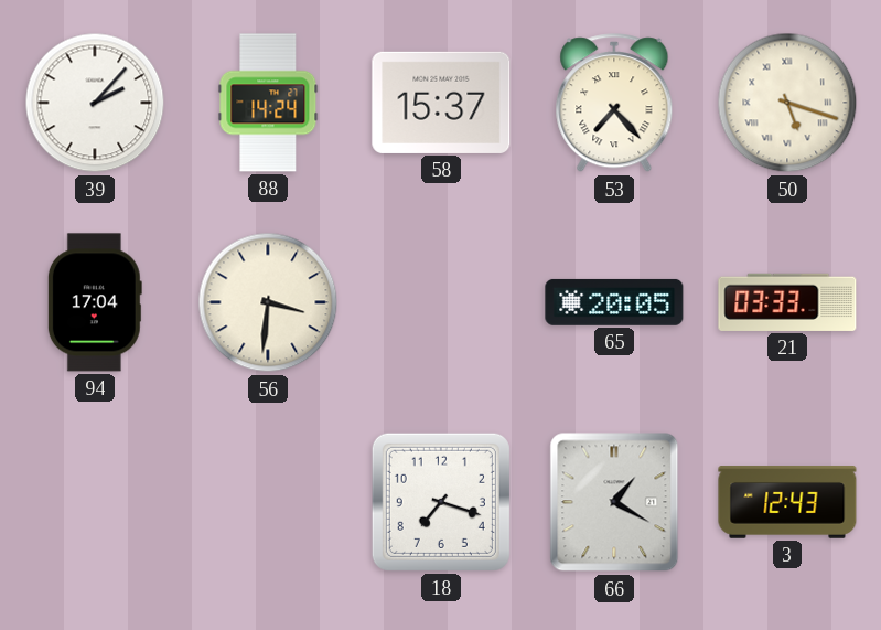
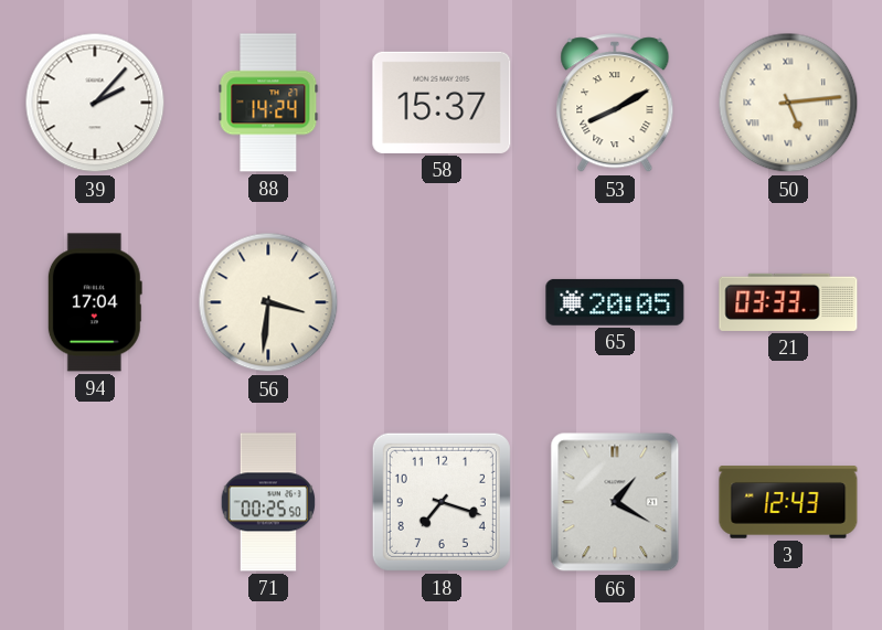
53: 7:23 -> 8:10 (615, 104)
50: 5:18 -> 5:14 (788, 103)
71: none -> 00:25 (268, 502)
